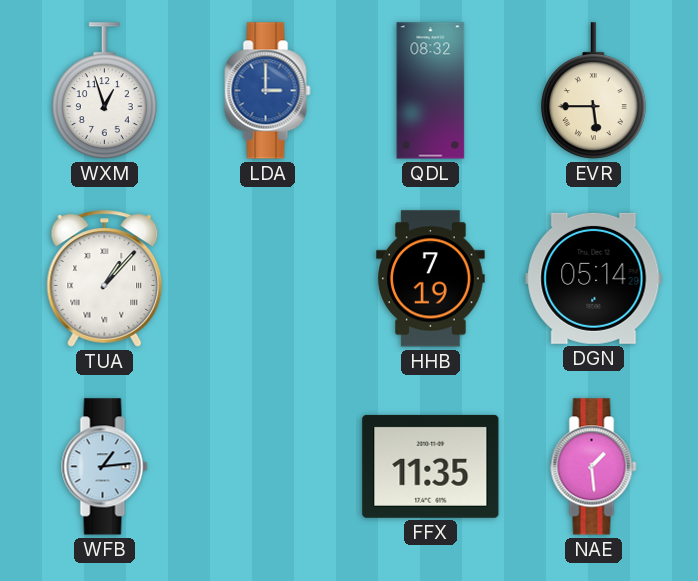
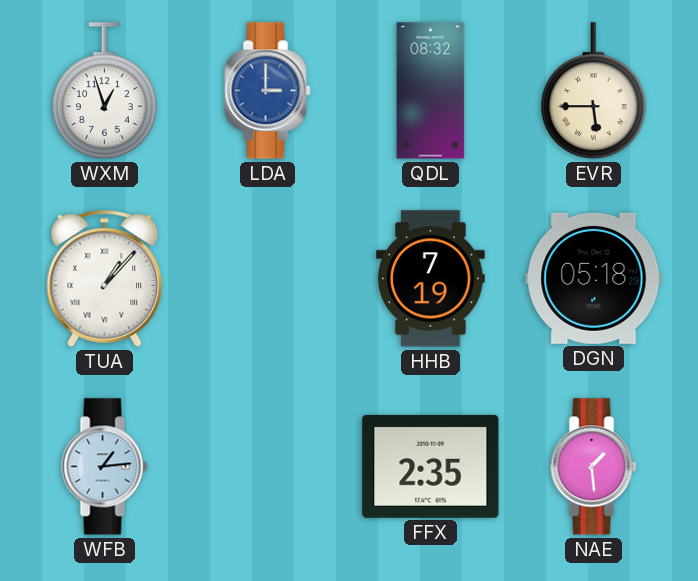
DGN: 05:14 -> 05:18 (594, 278)
FFX: 11:35 -> 2:35 (431, 466)
